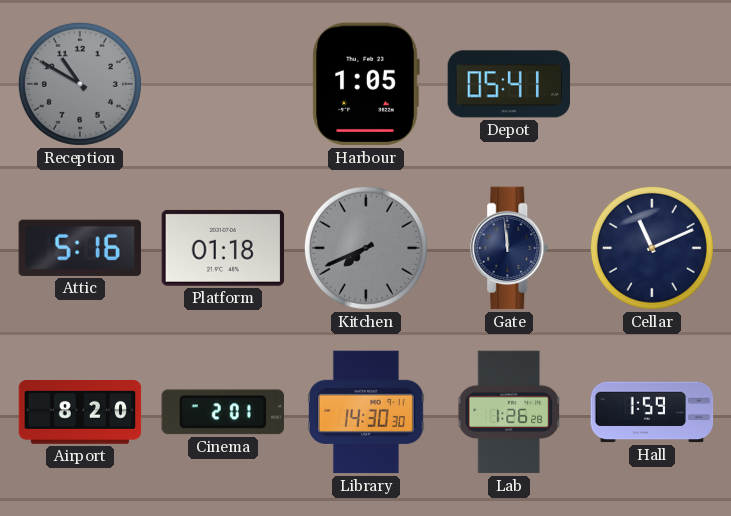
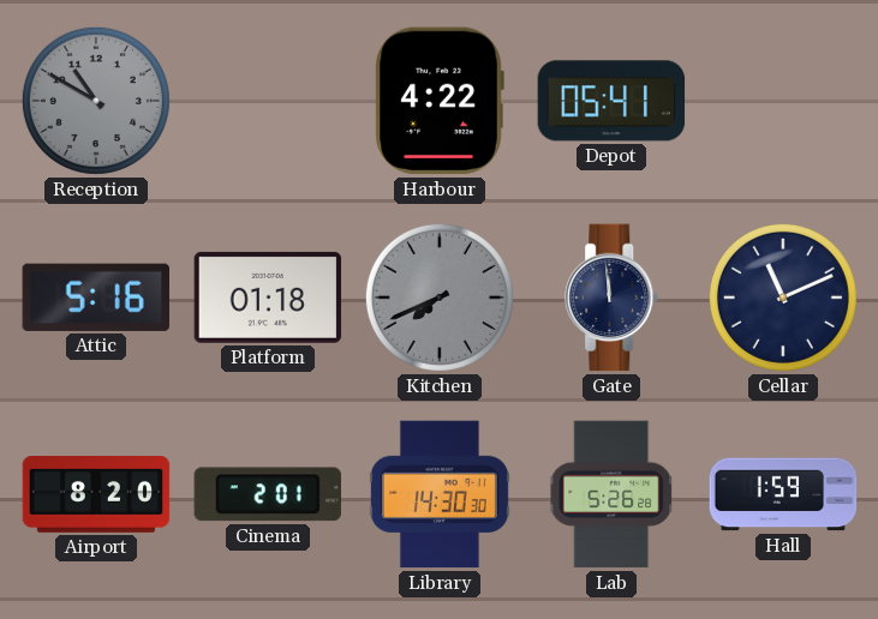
Harbour: 1:05 -> 4:22 (440, 101)
Lab: 1:26 -> 5:26 (611, 494)
